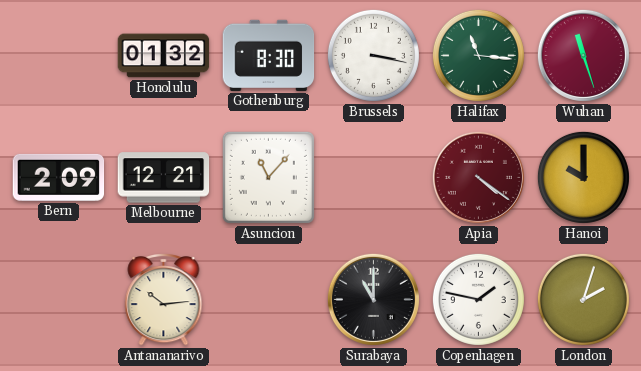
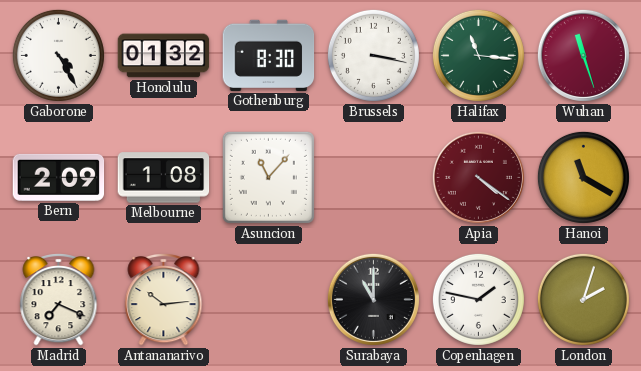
Gaborone: none -> 4:25 (58, 55)
Melbourne: 12:21 -> 1:08 (164, 178)
Hanoi: 10:00 -> 11:20 (583, 177)
Madrid: none -> 7:19 (59, 300)
